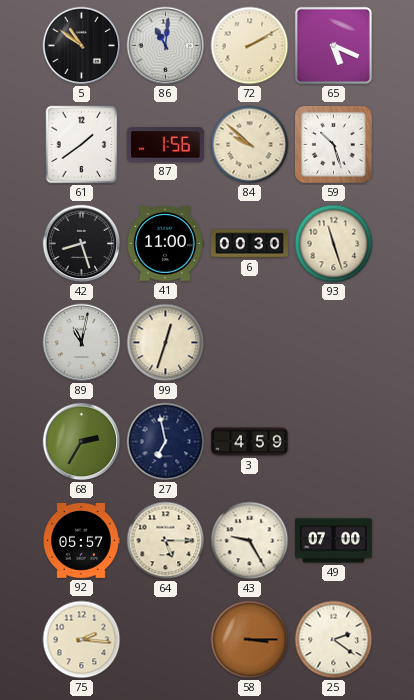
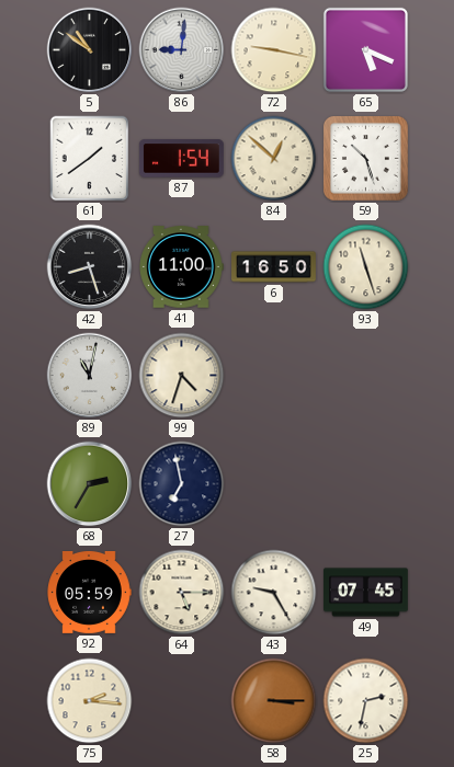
86: 11:01 -> 9:01 (182, 50)
72: 2:10 -> 9:17 (274, 50)
87: 1:56 -> 1:54 (181, 159)
84: 9:52 -> 12:52 (274, 159)
6: 00:30 -> 16:50 (274, 267)
99: 12:33 -> 4:33 (182, 376)
3: 4:59 -> none (250, 442)
92: 05:57 -> 05:59 (89, 592)
49: 07:00 -> 07:45 (366, 593)
25: 2:21 -> 2:32 (366, 701)
